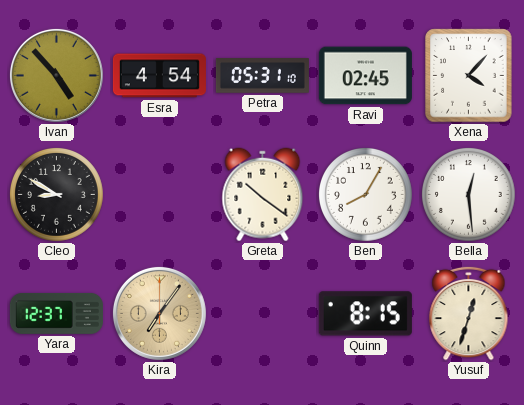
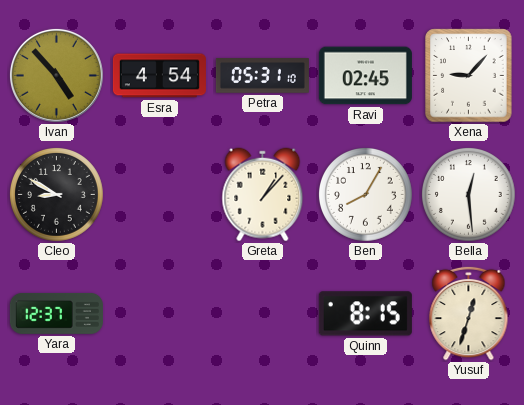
Xena: 4:07 -> 9:07 (469, 76)
Greta: 10:21 -> 1:07 (263, 195)
Kira: 7:06 -> none (159, 313)
